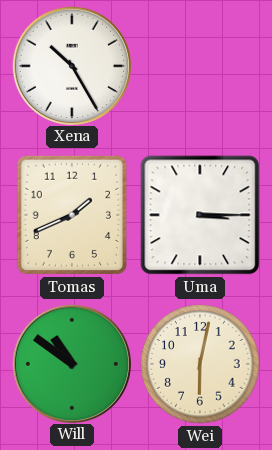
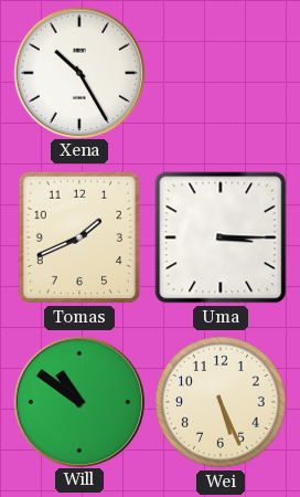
Wei: 6:02 -> 5:26 (221, 402)
